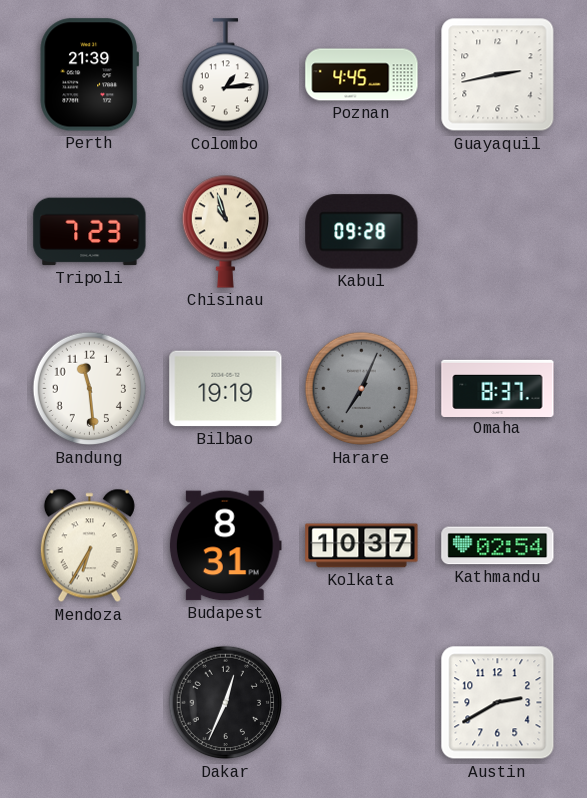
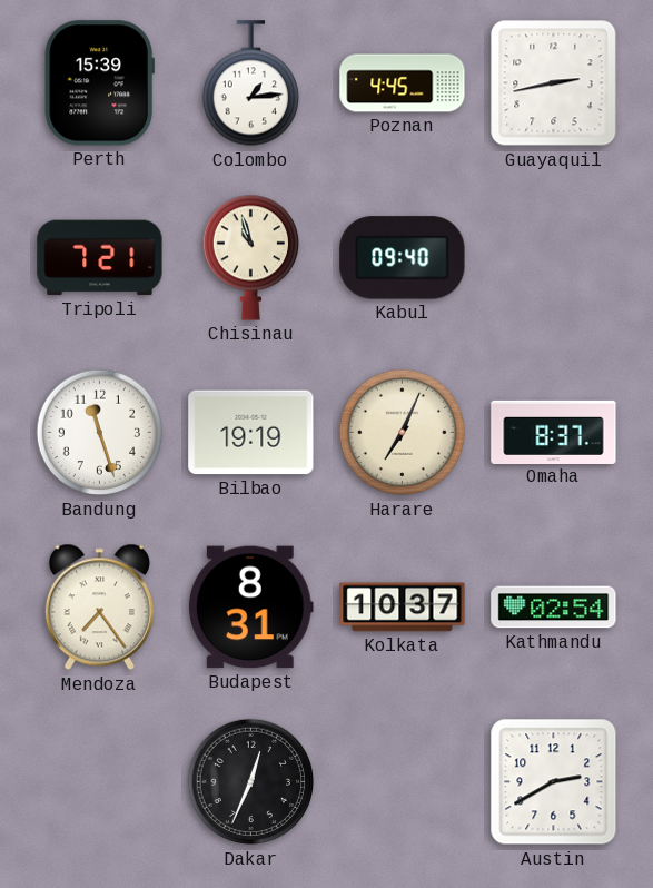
Perth: 21:39 -> 15:39 (99, 83)
Tripoli: 7:23 -> 7:21 (100, 258)
Kabul: 09:28 -> 09:40 (403, 258)
Bandung: 11:29 -> 11:27 (100, 433)
Harare dial: grey -> cream (403, 433)
Mendoza: 6:35 -> 7:24 (99, 608)
